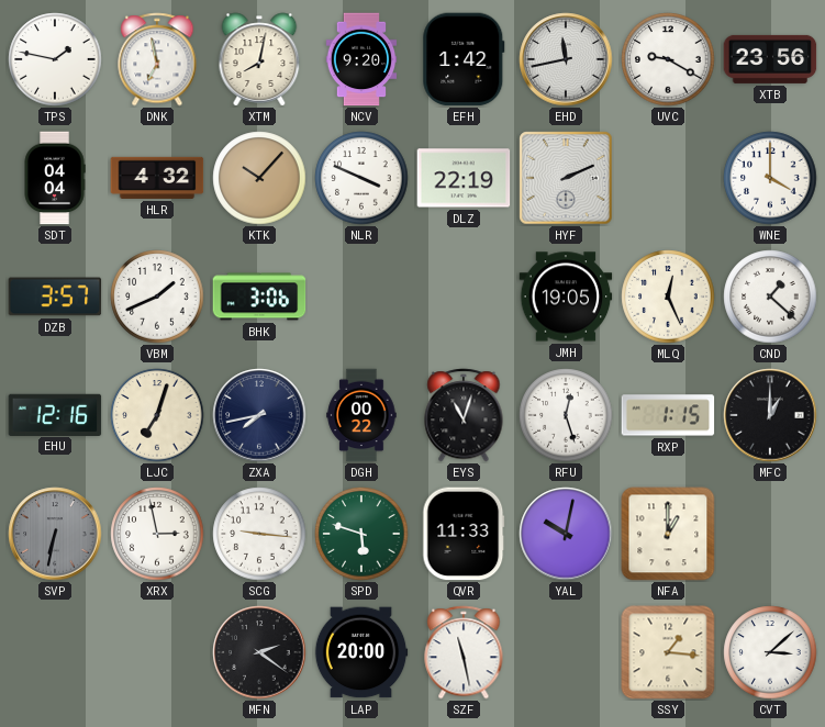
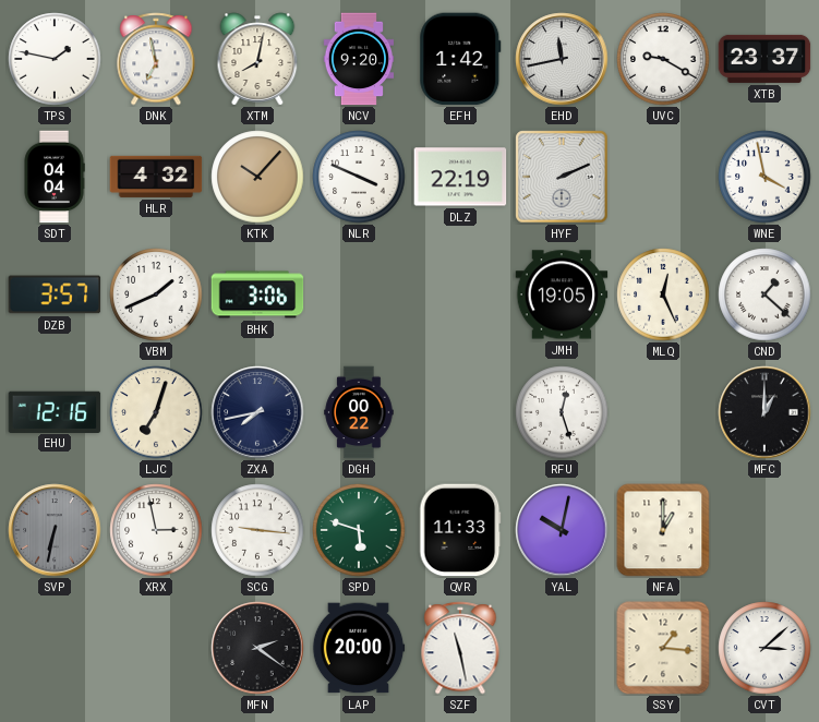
XTB: 23:56 -> 23:37 (764, 59)
WNE: 4:00 -> 3:58 (764, 177)
EYS: 11:03 -> none (464, 415)
RXP: 1:15 -> none (668, 415)
